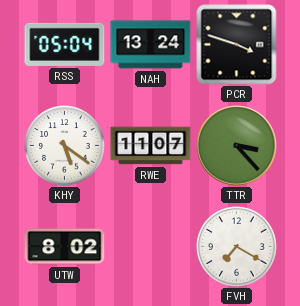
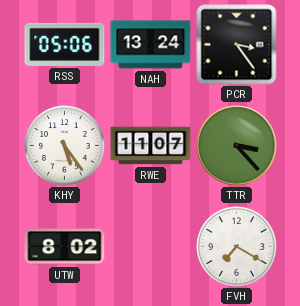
RSS: 05:04 -> 05:06 (65, 44)
PCR: 3:48 -> 3:24 (237, 45)
KHY: 5:21 -> 5:24 (65, 146)
